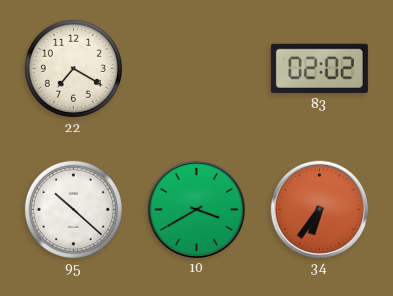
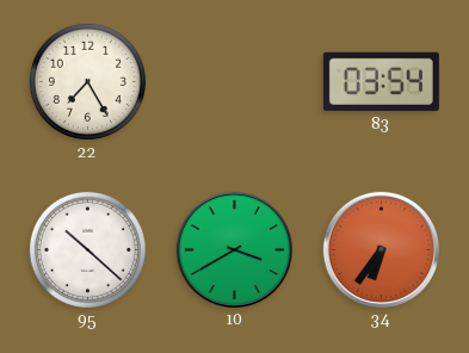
22: 7:20 -> 7:25 (87, 81)
83: 02:02 -> 03:54 (381, 81)
